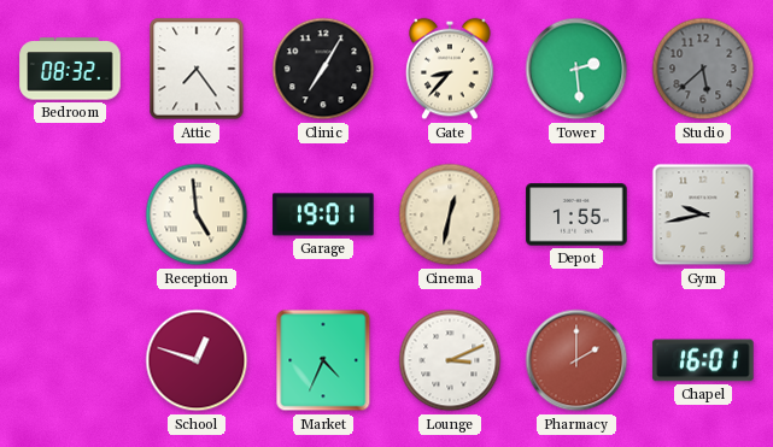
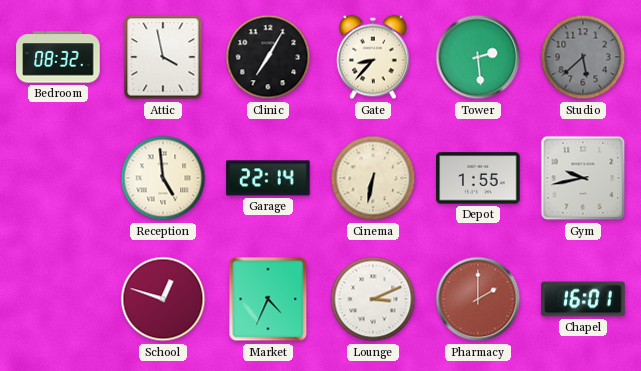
Attic: 7:24 -> 3:58 (163, 57)
Garage: 19:01 -> 22:14 (268, 178)
Cinema: 12:32 -> 6:32 (373, 178)
